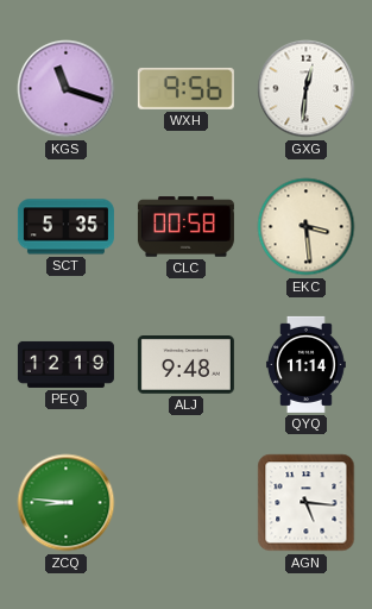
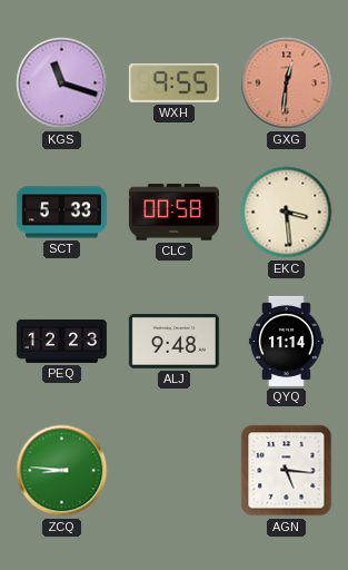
WXH: 9:56 -> 9:55 (173, 82)
GXG dial: white -> salmon (287, 83)
SCT: 5:35 -> 5:33 (61, 213)
PEQ: 12:19 -> 12:23 (61, 341)
